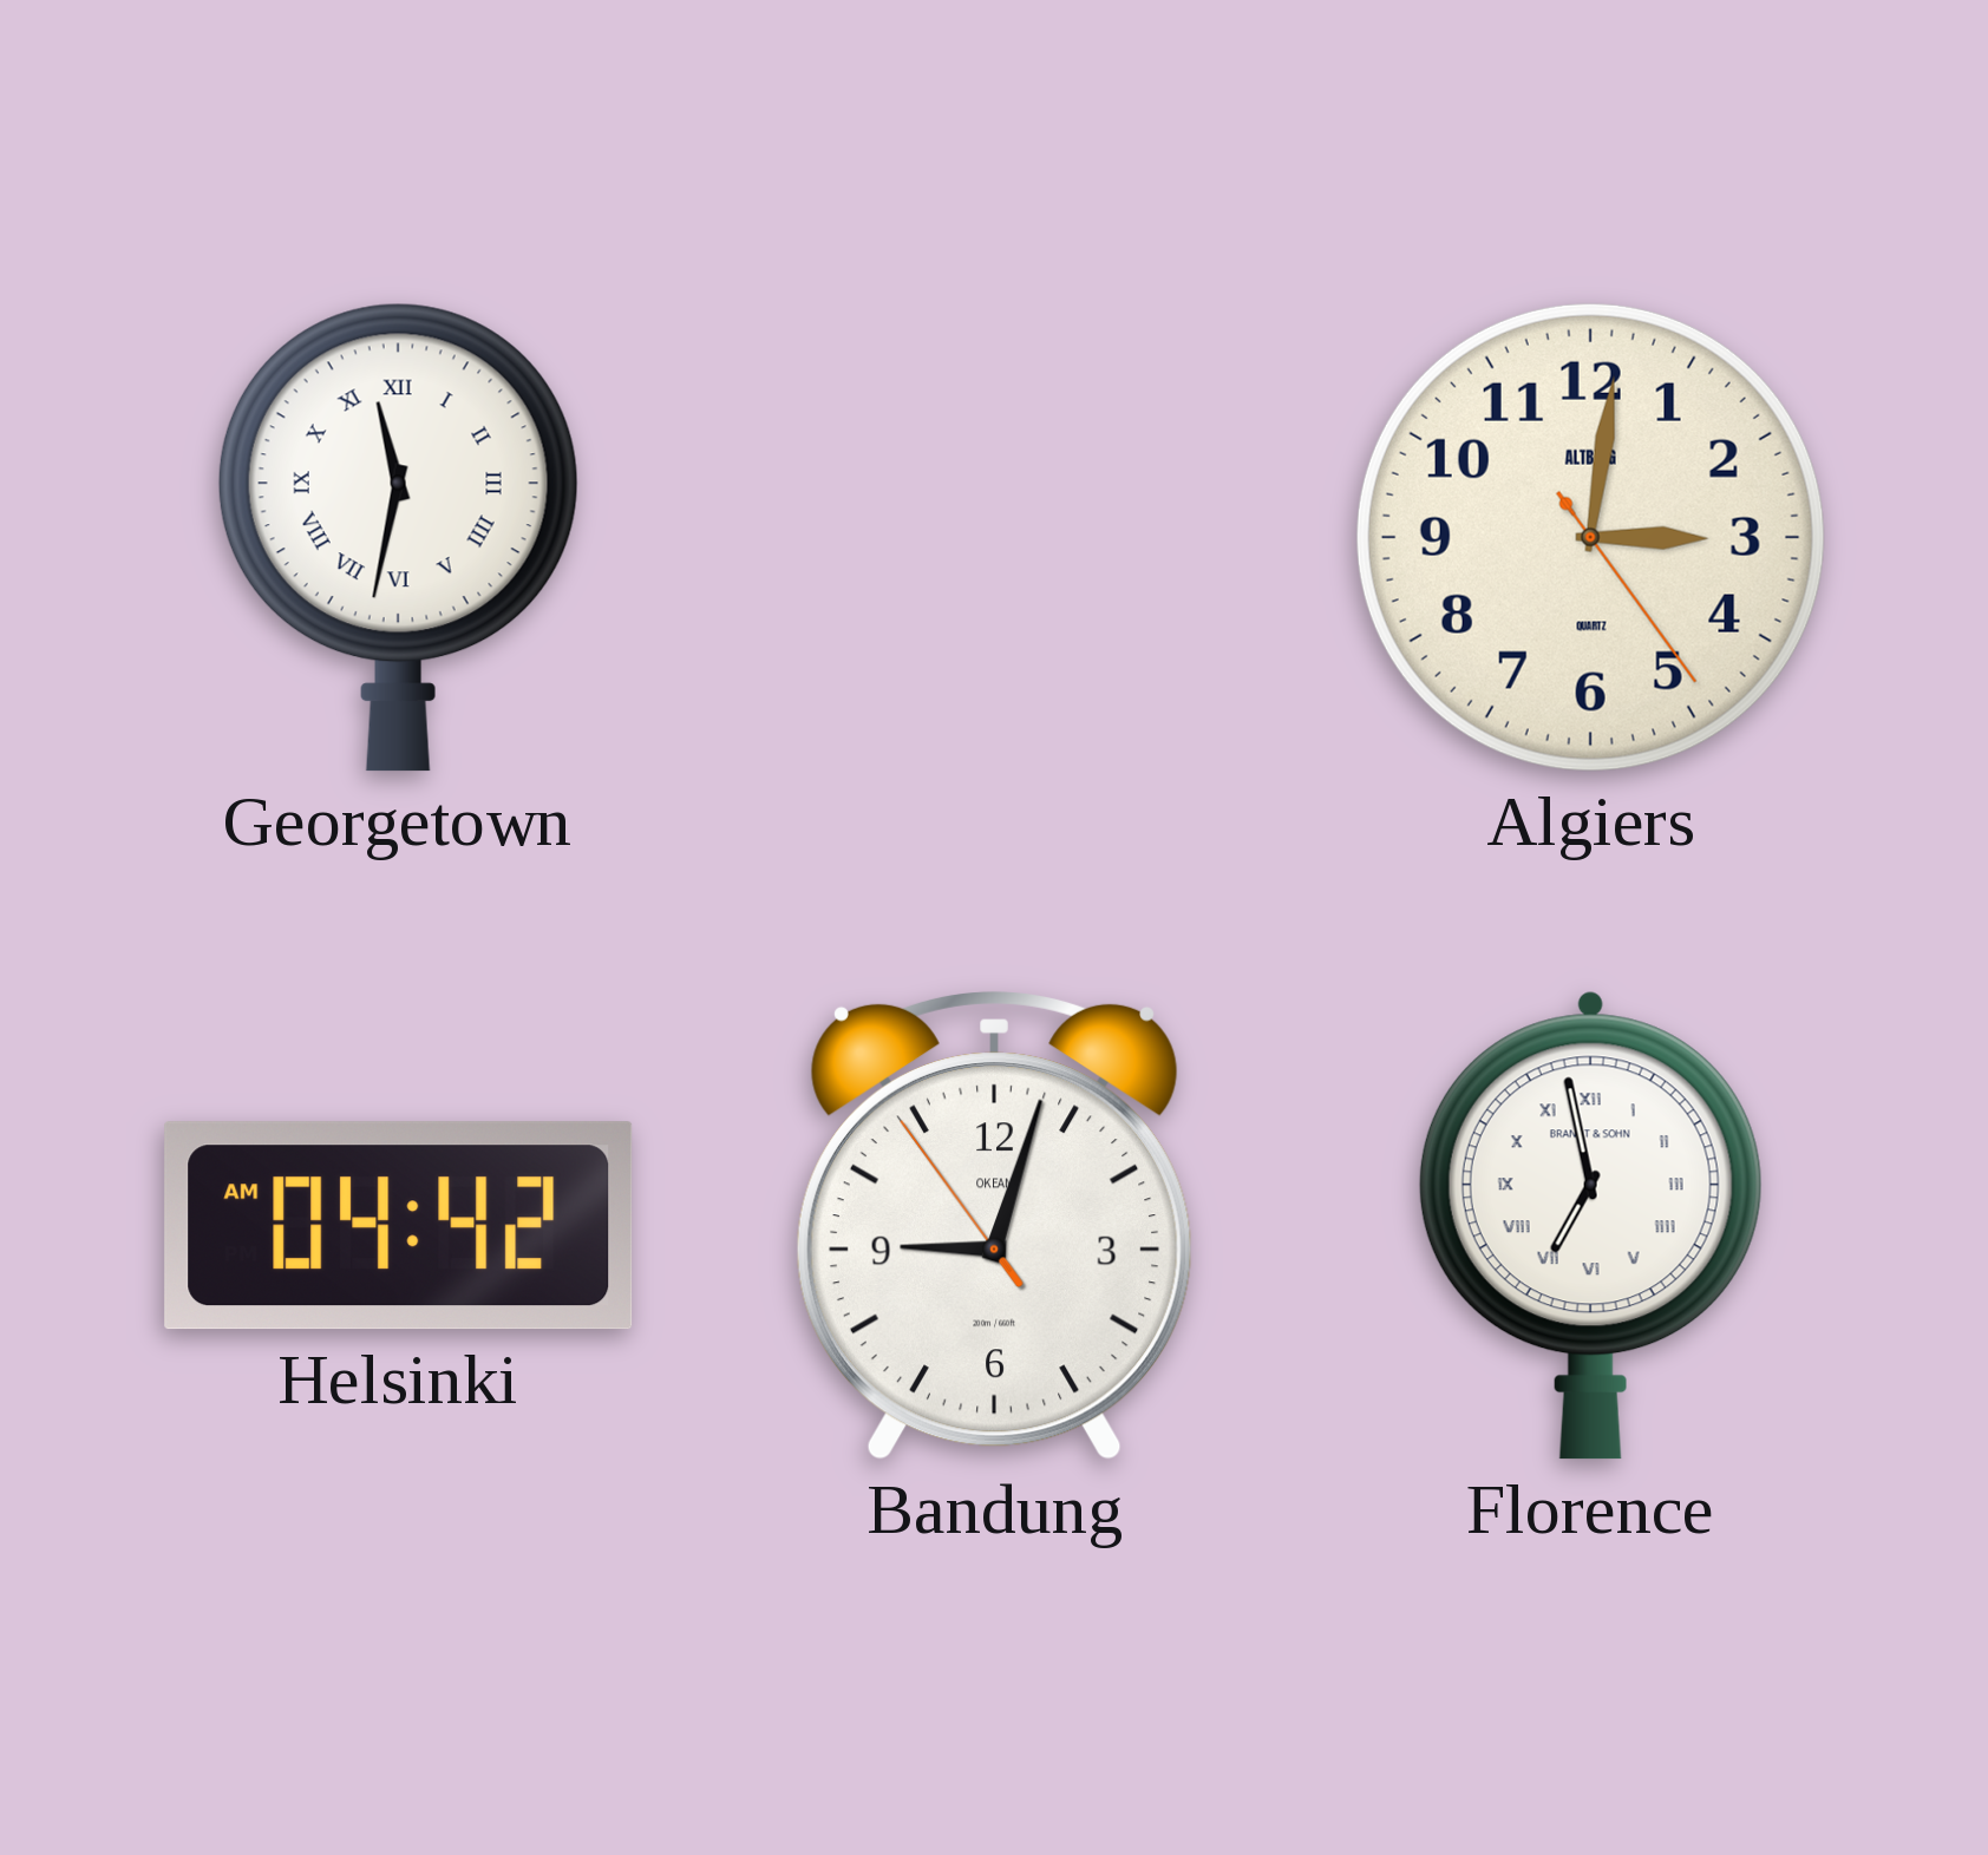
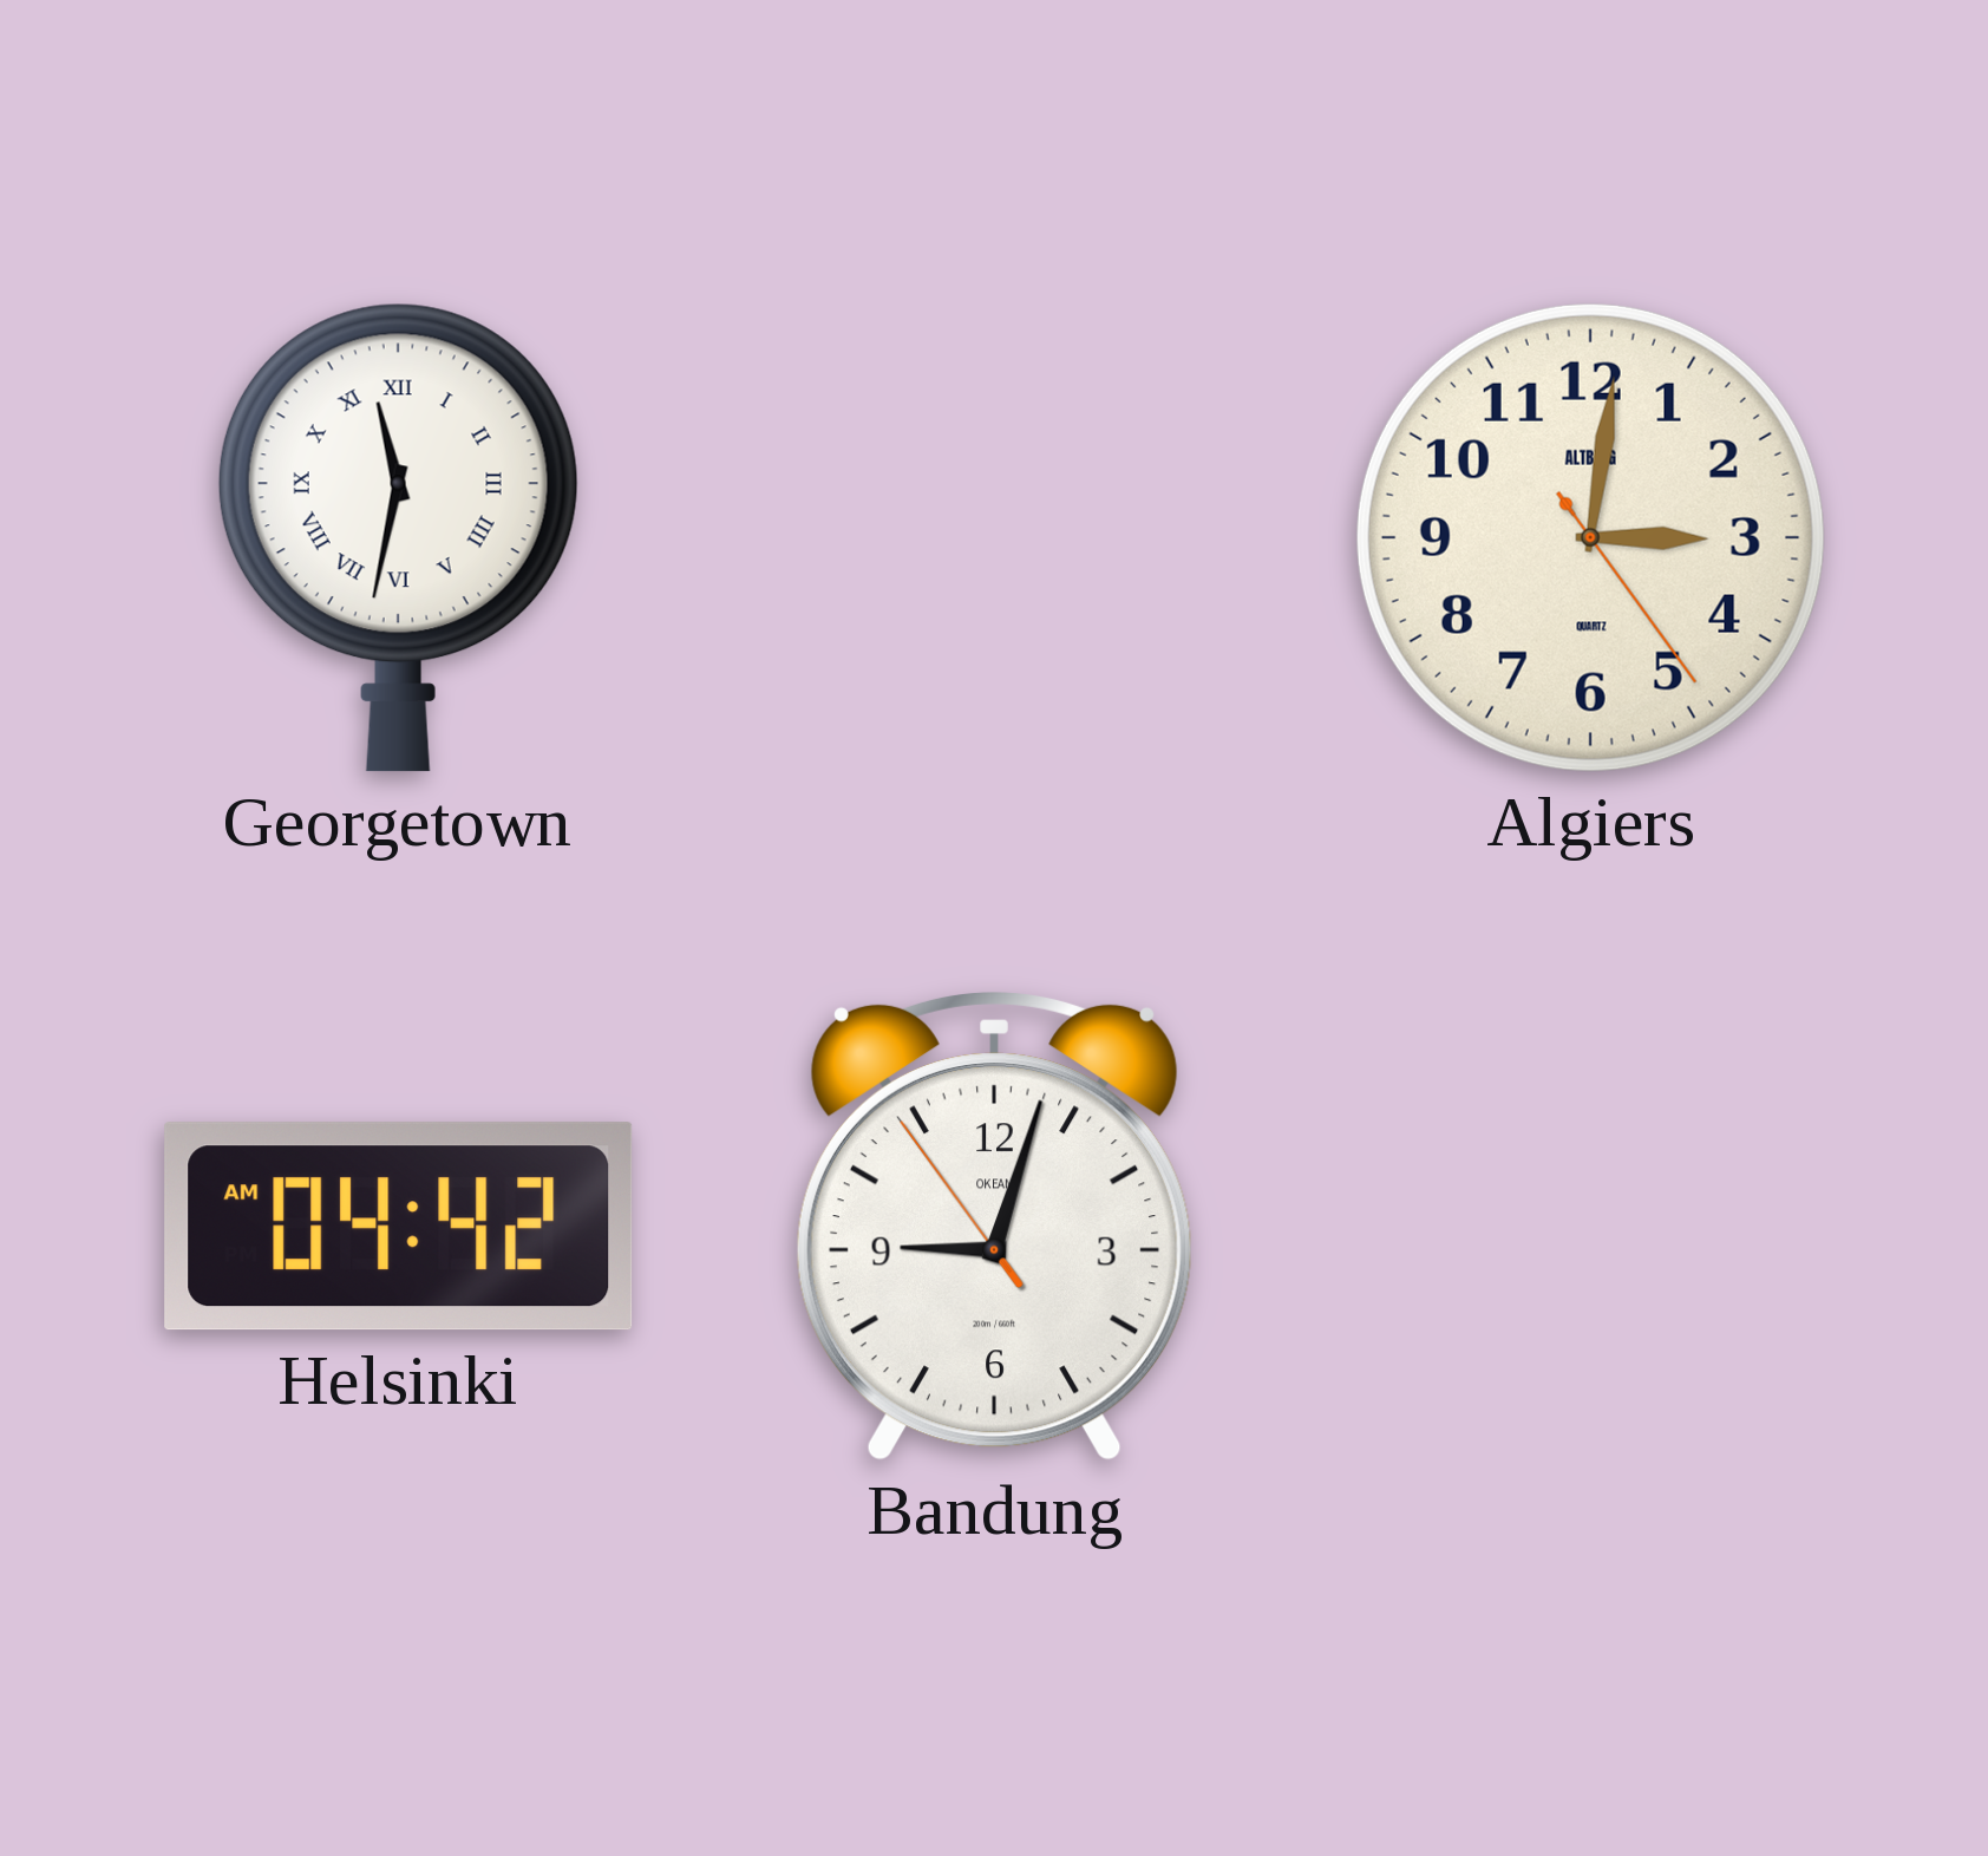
Florence: 6:58 -> none (1590, 1225)
